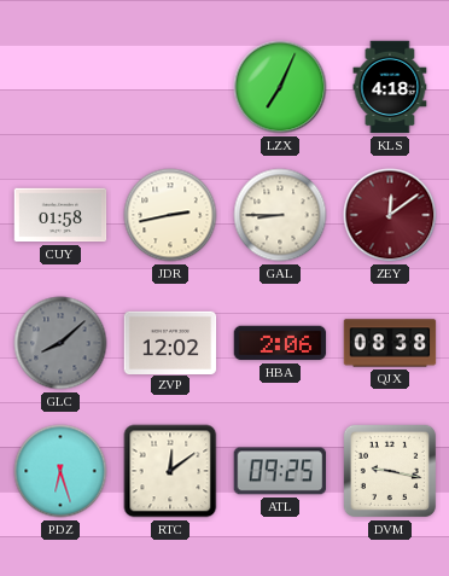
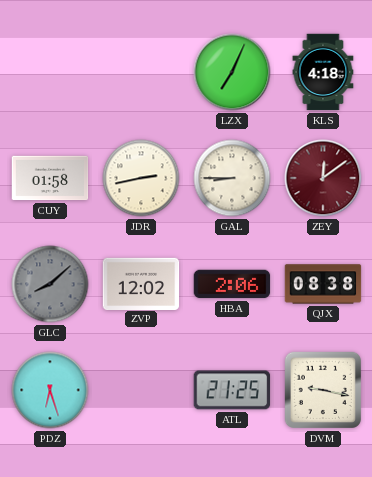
RTC: 12:09 -> none (170, 471)
ATL: 09:25 -> 21:25 (232, 390)
